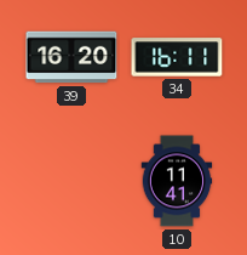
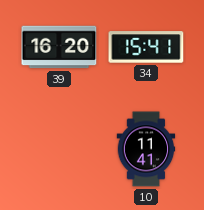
34: 16:11 -> 15:41 (146, 47)
